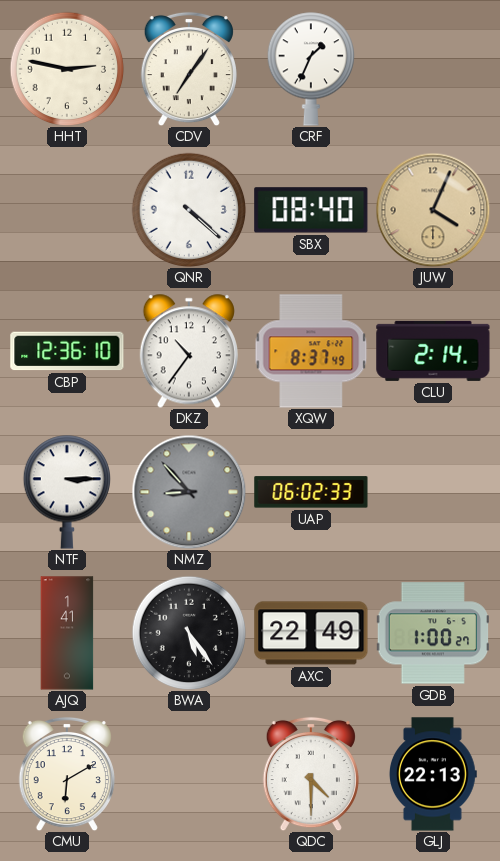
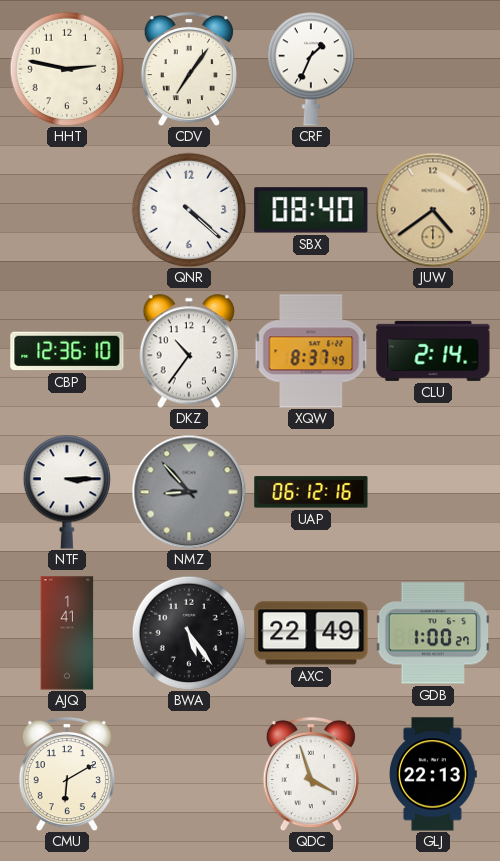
JUW: 4:04 -> 4:39 (433, 210)
UAP: 06:02 -> 06:12 (311, 492)
QDC: 4:30 -> 3:57 (311, 774)
